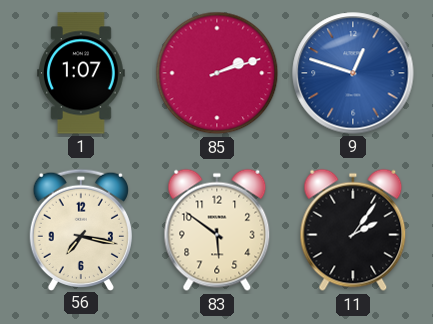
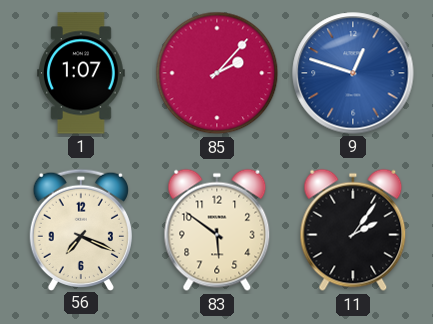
85: 2:12 -> 2:07 (217, 73)
56: 7:17 -> 7:19 (81, 229)
